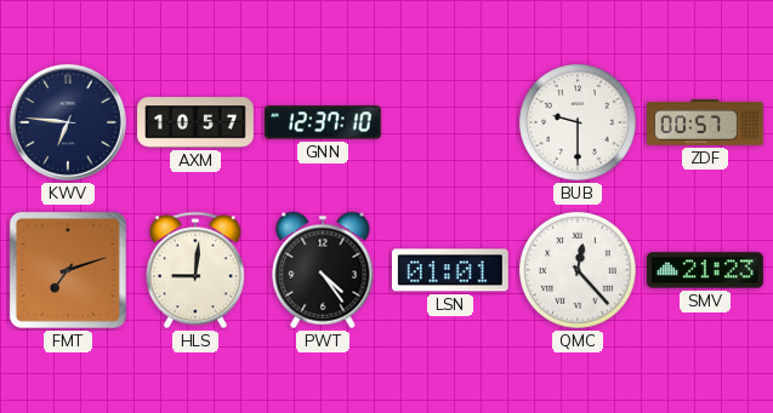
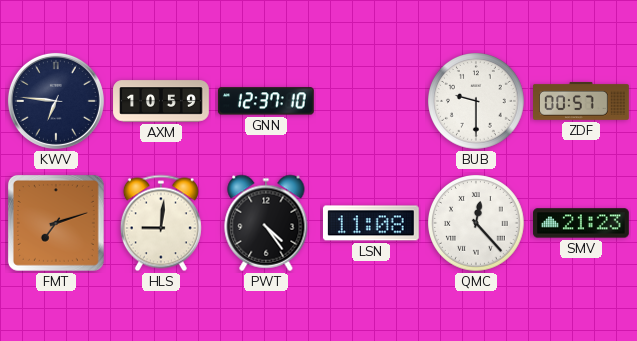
AXM: 10:57 -> 10:59 (161, 101)
LSN: 01:01 -> 11:08 (371, 223)
